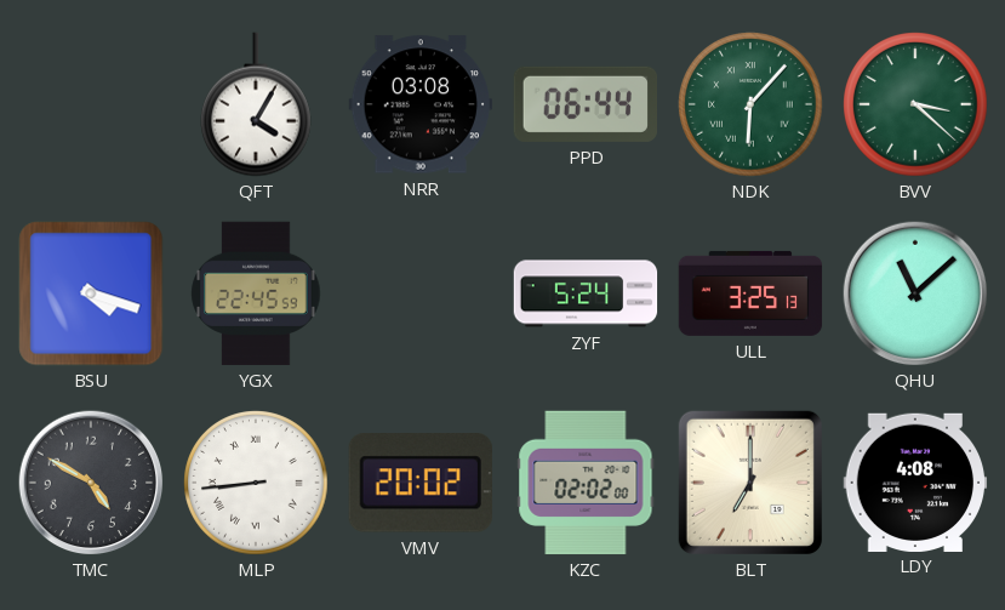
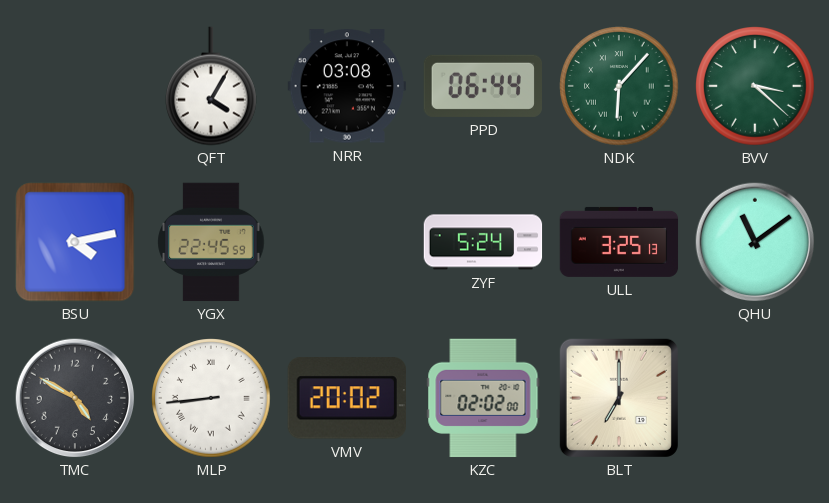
BSU: 4:18 -> 4:13 (75, 242)
QHU: 11:08 -> 11:09 (755, 242)
LDY: 4:08 -> none (915, 481)
